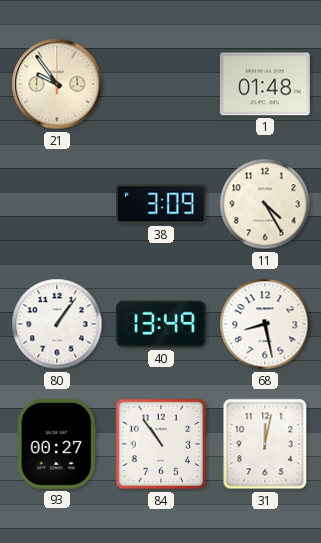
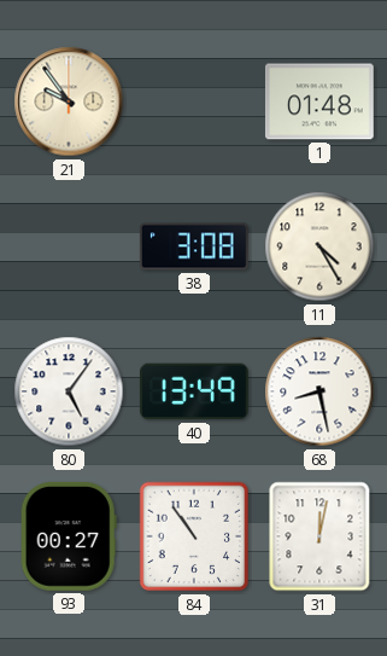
38: 3:09 -> 3:08 (194, 246)
80: 1:06 -> 5:06 (69, 391)
